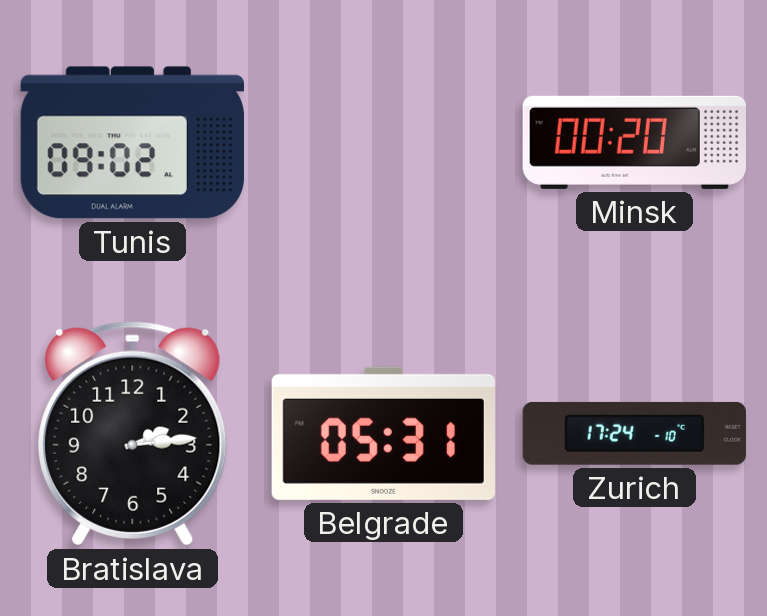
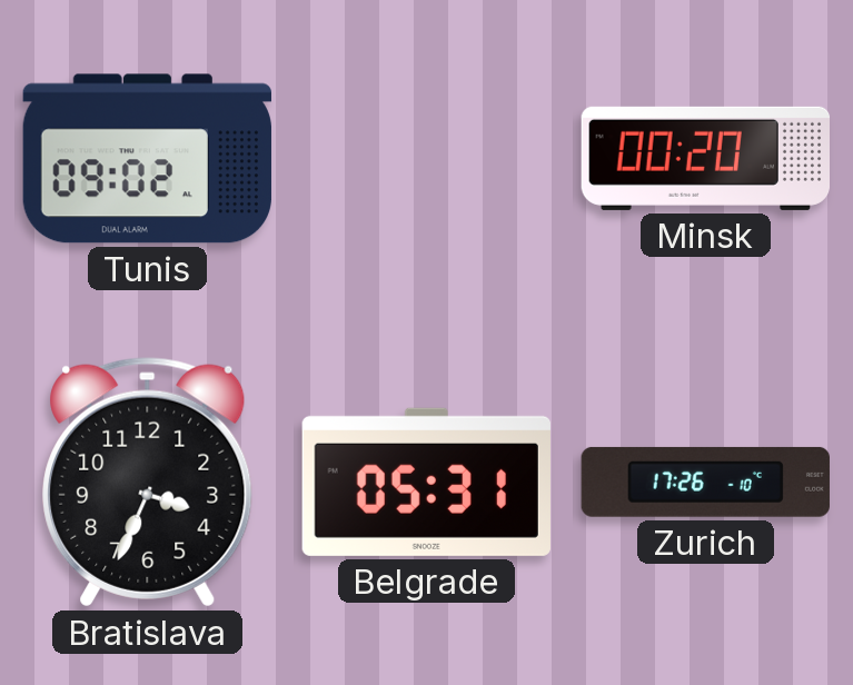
Bratislava: 2:14 -> 3:34 (148, 483)
Zurich: 17:24 -> 17:26 (705, 482)
